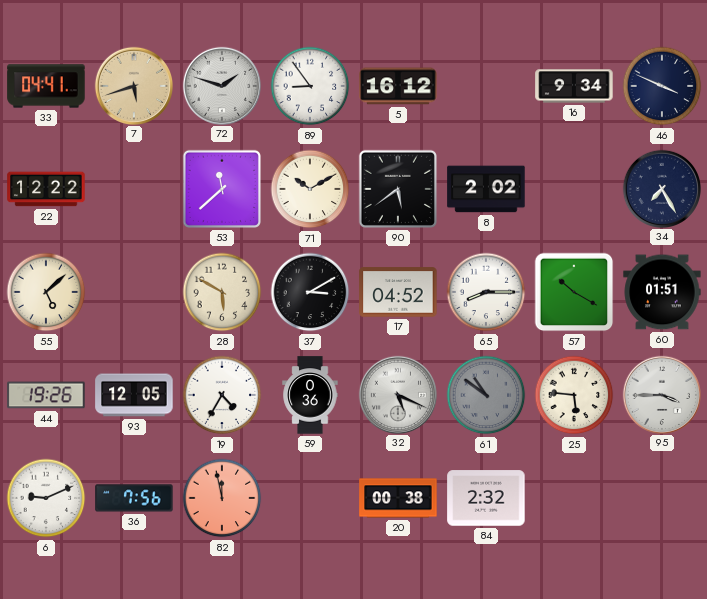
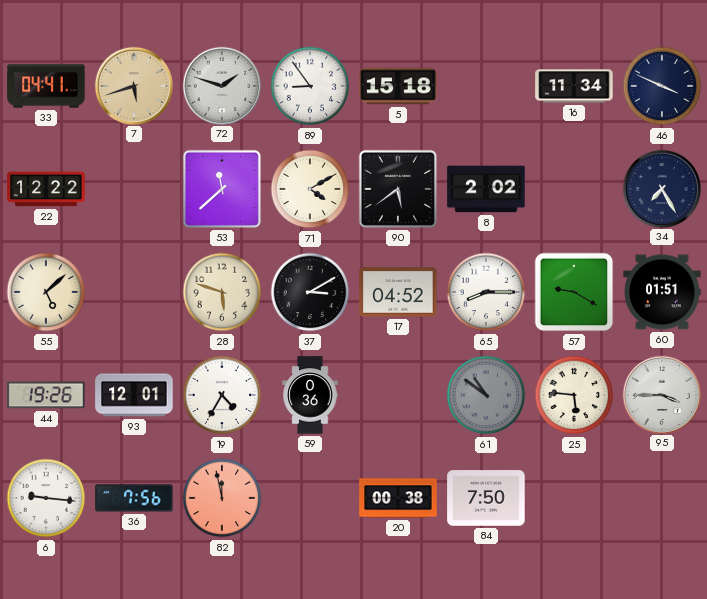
5: 16:12 -> 15:18 (398, 86)
16: 9:34 -> 11:34 (574, 86)
71: 10:10 -> 4:10 (310, 189)
28: 5:50 -> 5:48 (222, 292)
57: 10:20 -> 9:20 (574, 292)
93: 12:05 -> 12:01 (134, 395)
32: 5:19 -> none (397, 394)
6: 9:11 -> 9:16 (46, 498)
84: 2:32 -> 7:50 (486, 498)
